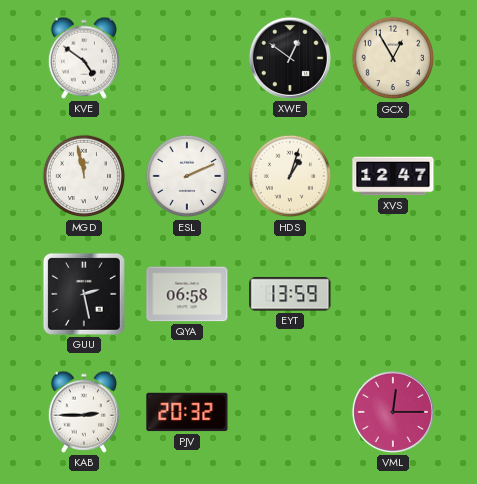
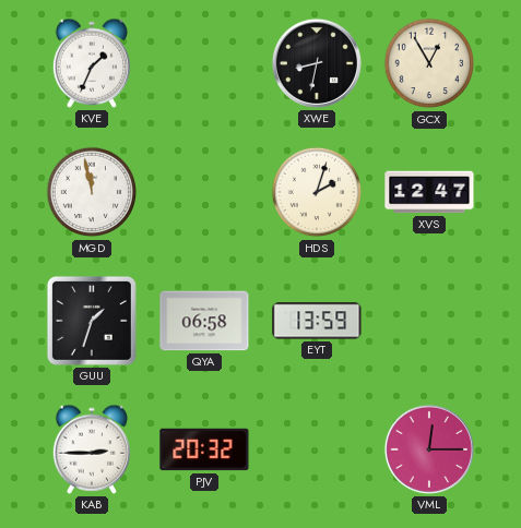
KVE: 4:51 -> 1:34 (91, 63)
XWE: 12:51 -> 8:32 (317, 63)
ESL: 2:11 -> none (187, 176)
HDS: 1:03 -> 2:03 (317, 192)
GUU: 2:28 -> 1:33 (92, 321)
